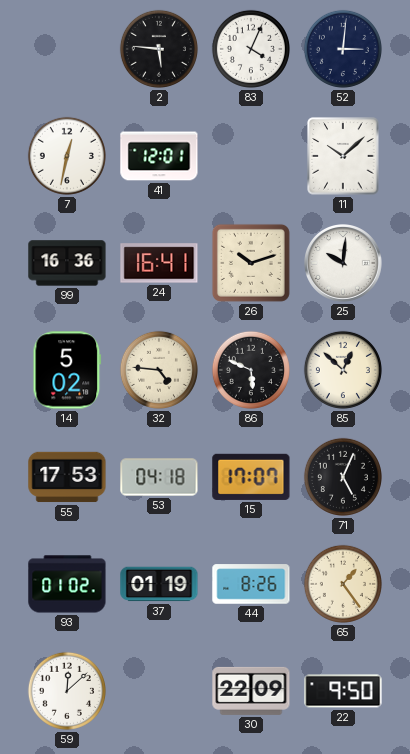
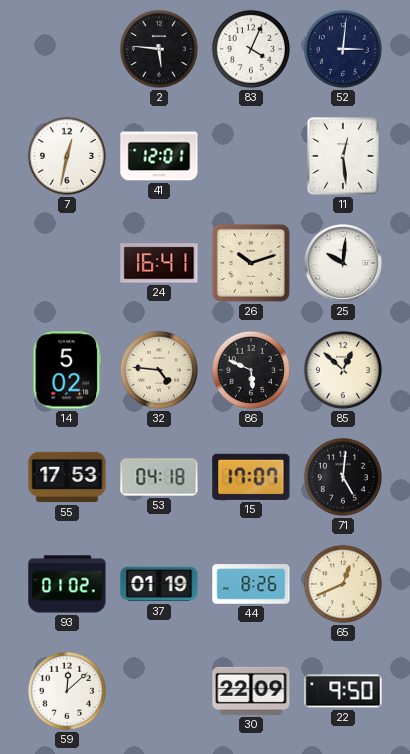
11: 10:08 -> 12:29 (343, 156)
99: 16:36 -> none (67, 263)
71: 5:04 -> 5:01 (343, 477)
65: 1:24 -> 12:41 (343, 584)
